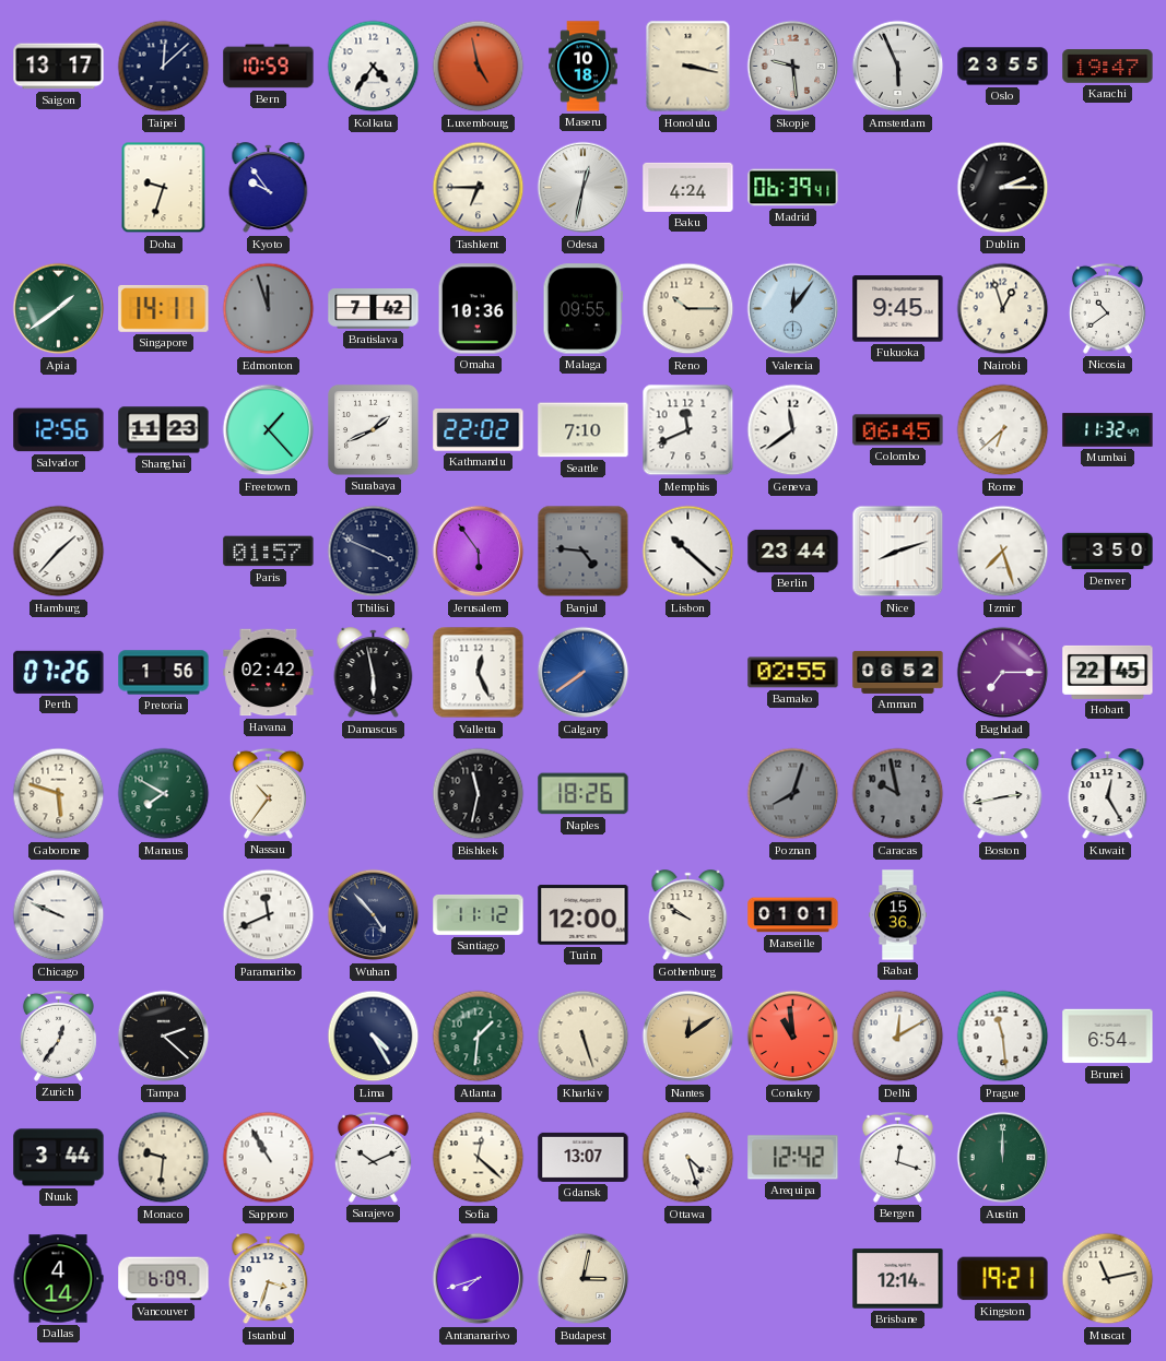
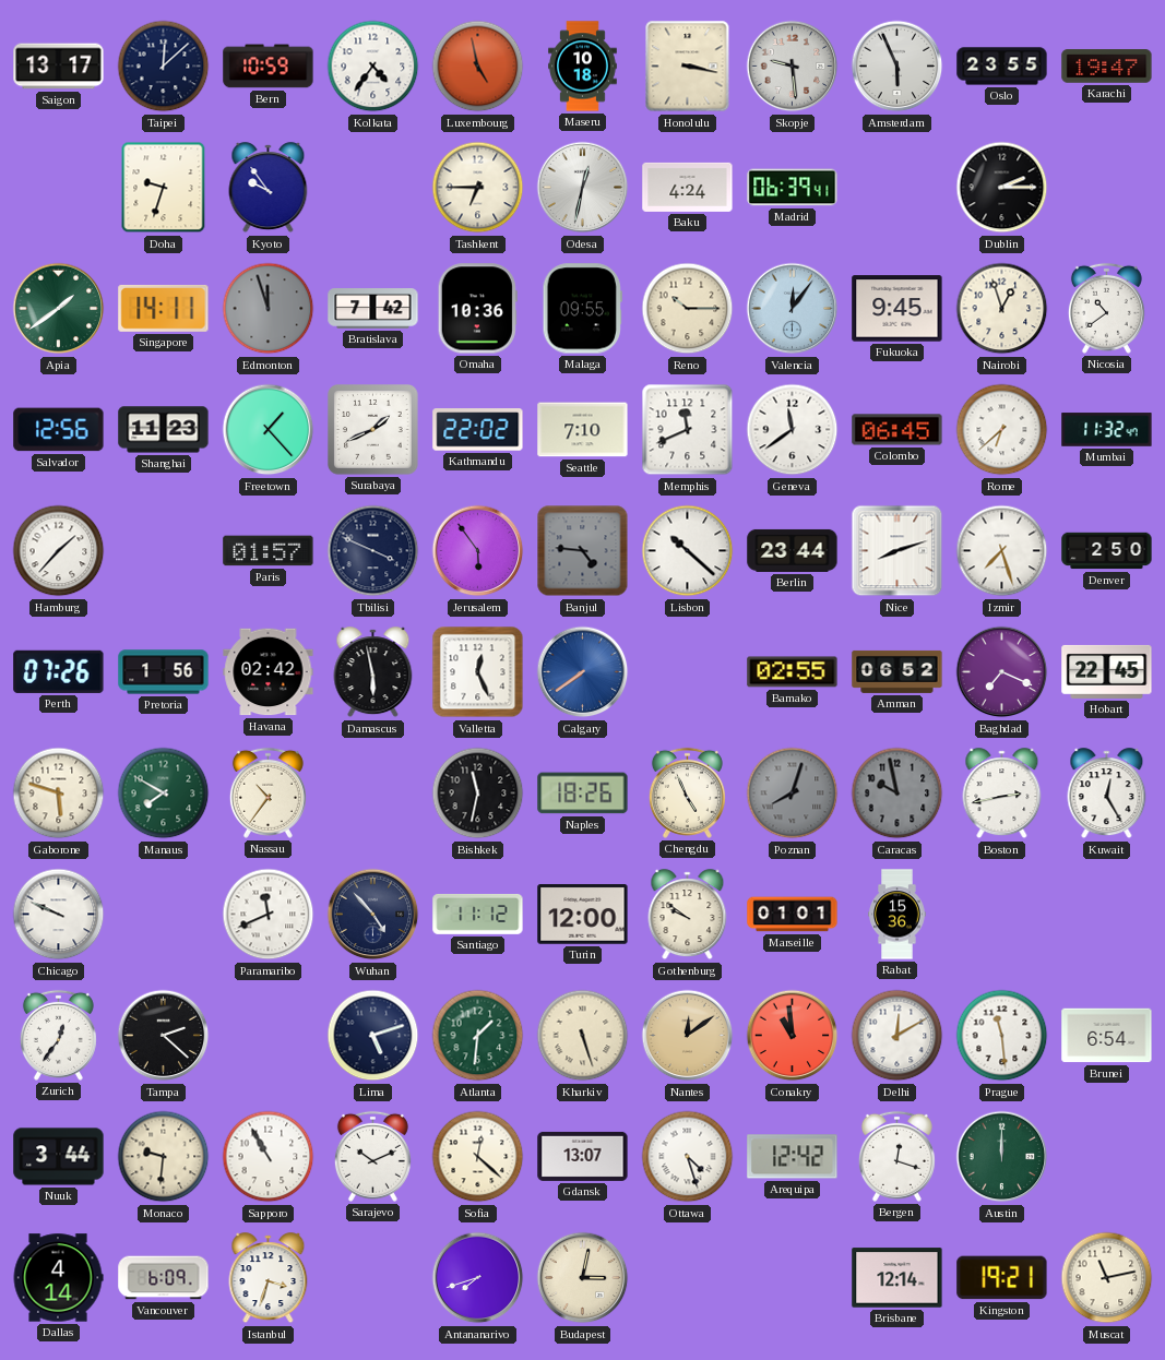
Denver: 3:50 -> 2:50 (1107, 551)
Baghdad: 7:15 -> 7:19 (1002, 672)
Chengdu: none -> 4:56 (687, 792)
Lima: 4:25 -> 5:12 (373, 1036)
